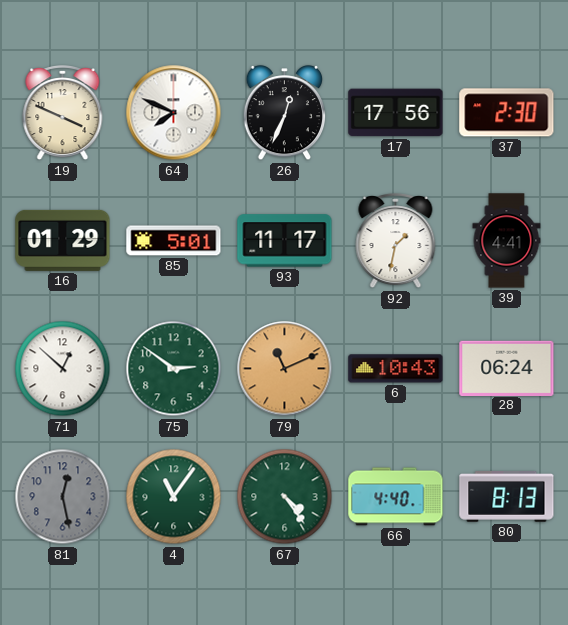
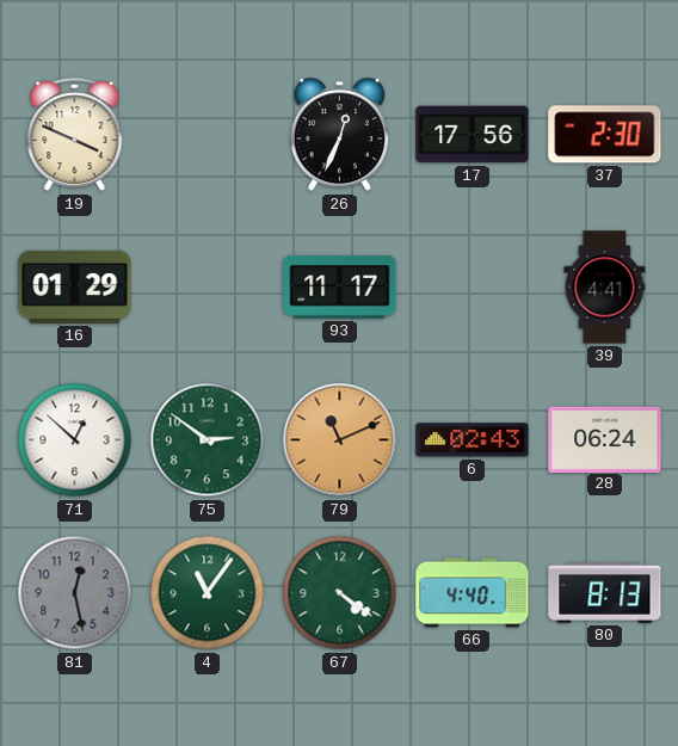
64: 7:49 -> none (174, 113)
85: 5:01 -> none (174, 241)
92: 1:32 -> none (396, 242)
6: 10:43 -> 02:43 (473, 440)
67: 4:24 -> 4:21 (340, 593)
